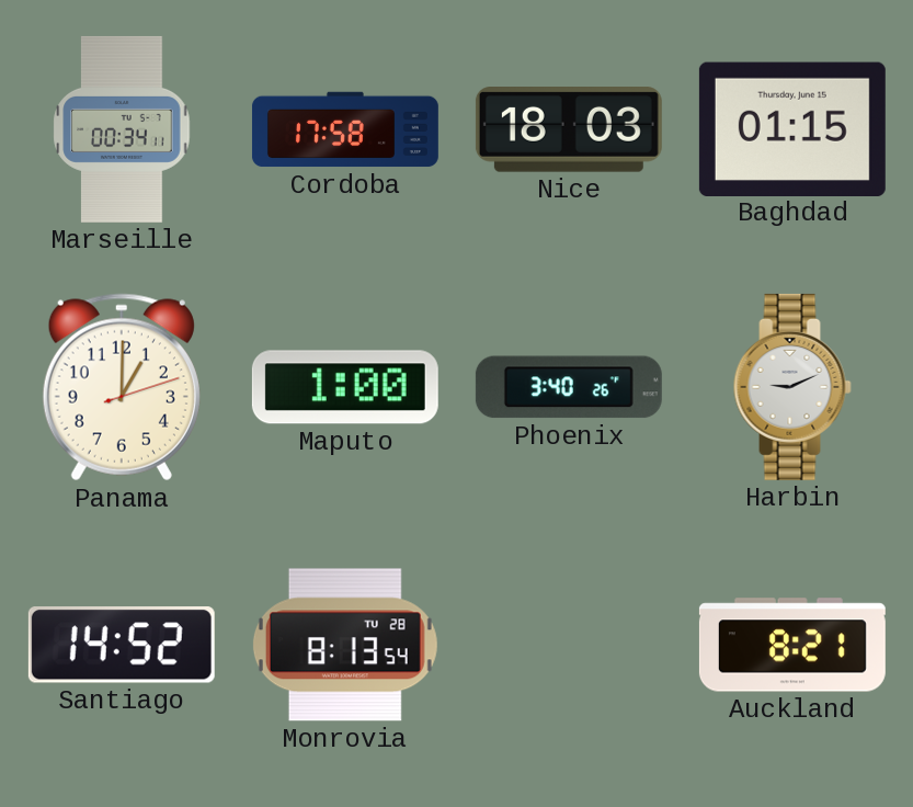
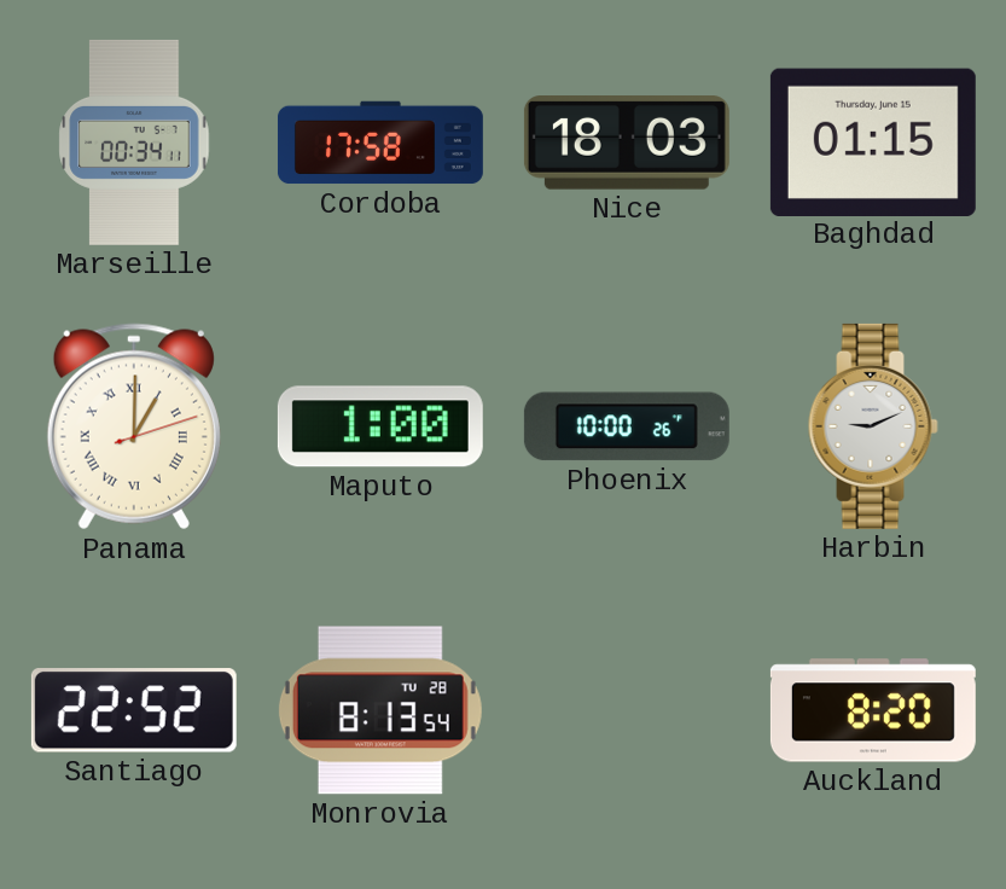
Panama numerals: Arabic -> Roman (134, 426)
Phoenix: 3:40 -> 10:00 (627, 426)
Santiago: 14:52 -> 22:52 (134, 710)
Auckland: 8:21 -> 8:20 (873, 710)
